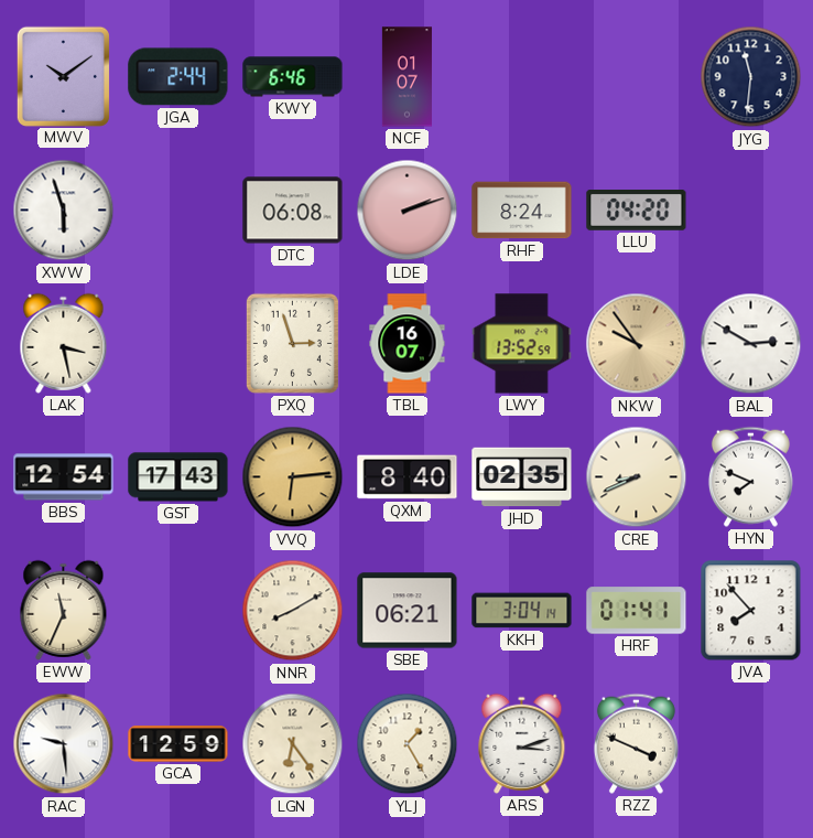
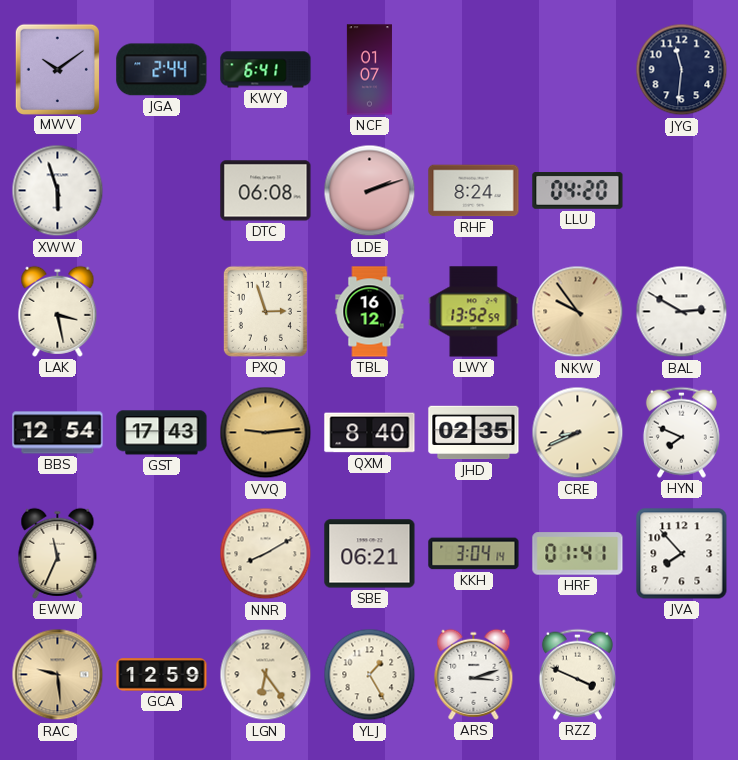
KWY: 6:46 -> 6:41 (266, 70)
TBL: 16:07 -> 16:12 (370, 312)
VVQ: 6:14 -> 9:14 (266, 433)
RAC dial: white -> champagne (58, 675)
